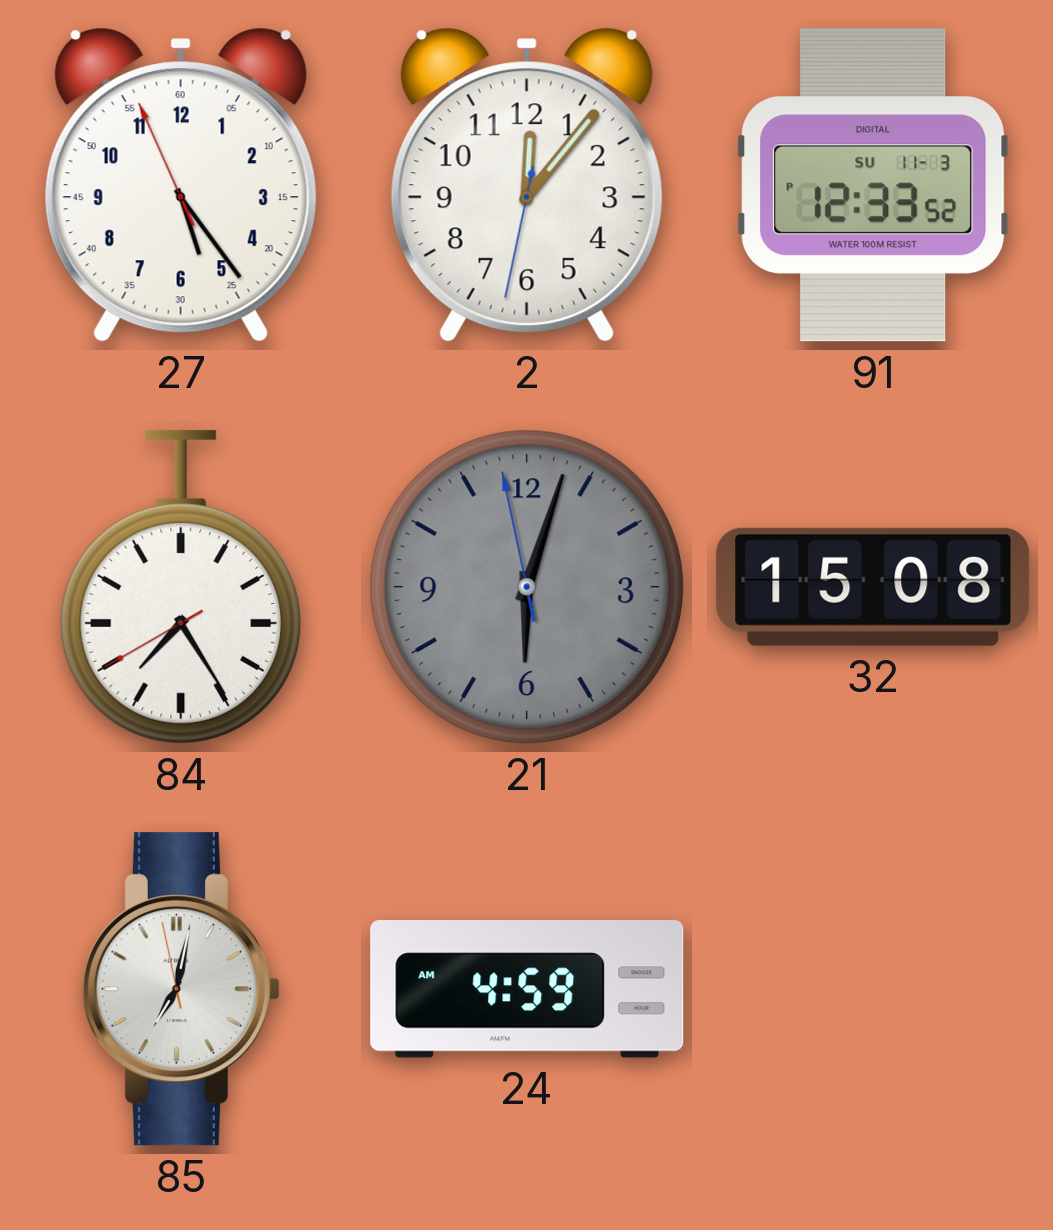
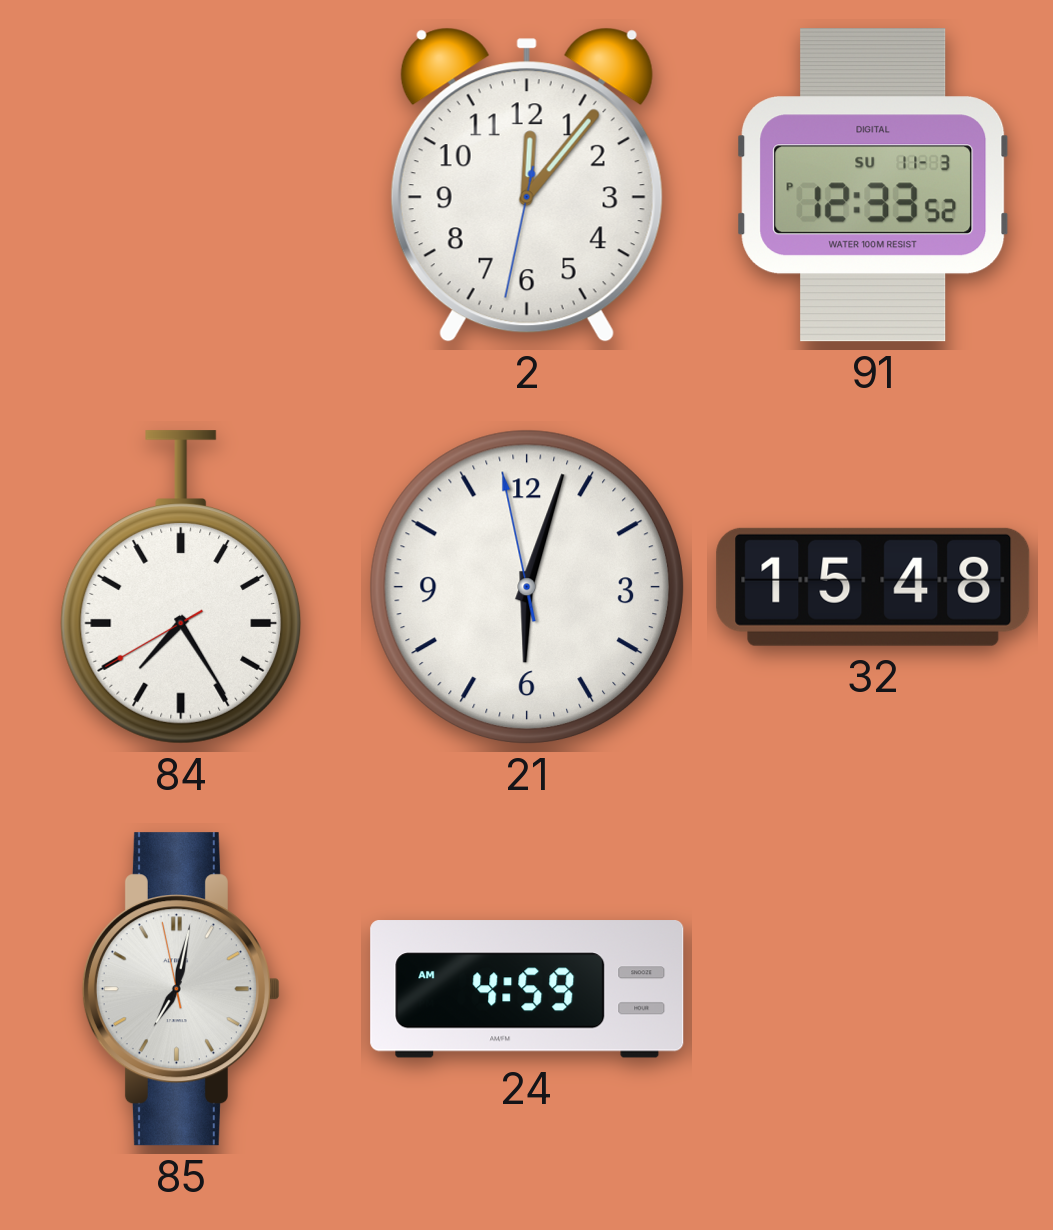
27: 5:23 -> none (181, 185)
21 dial: grey -> white (527, 587)
32: 15:08 -> 15:48 (873, 587)
